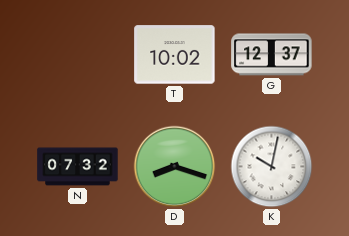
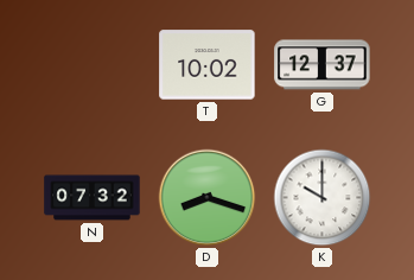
K: 10:02 -> 10:00 (323, 198)
